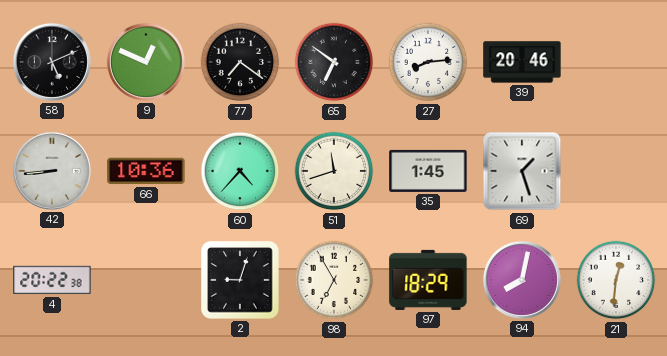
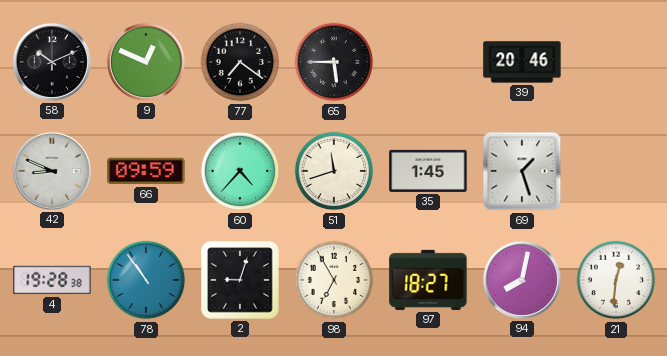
58: 5:11 -> 10:11 (52, 62)
65: 6:51 -> 5:45 (334, 62)
27: 8:14 -> none (428, 62)
42: 8:44 -> 8:49 (52, 171)
66: 10:36 -> 09:59 (146, 171)
4: 20:22 -> 19:28 (52, 280)
78: none -> 10:54 (146, 280)
97: 18:29 -> 18:27 (428, 280)
